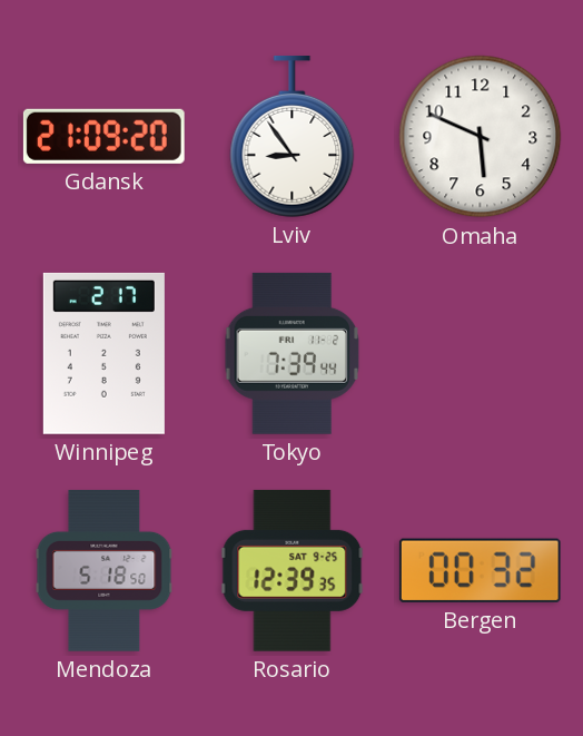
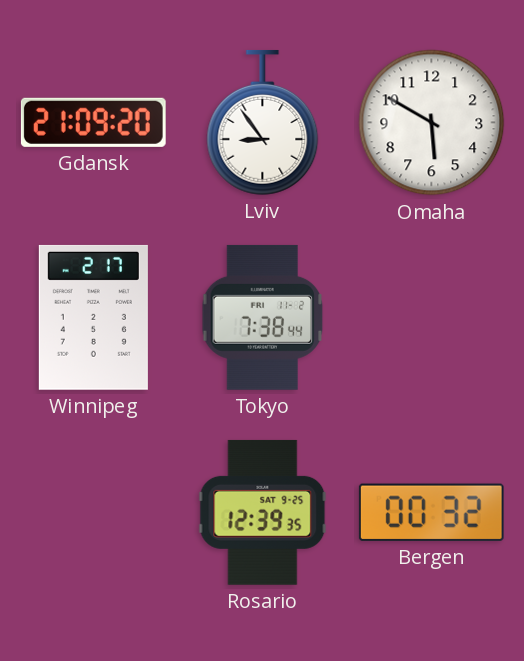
Omaha: 5:49 -> 5:50 (432, 123)
Tokyo: 7:39 -> 7:38 (263, 317)
Mendoza: 5:18 -> none (105, 571)
